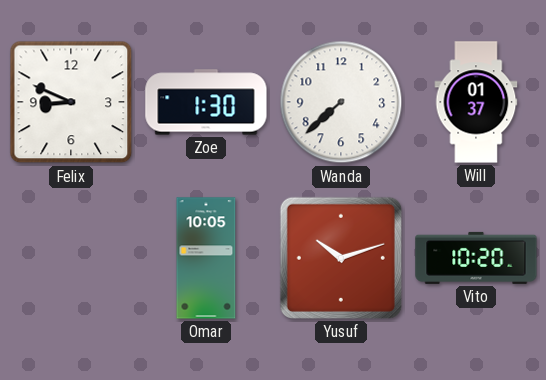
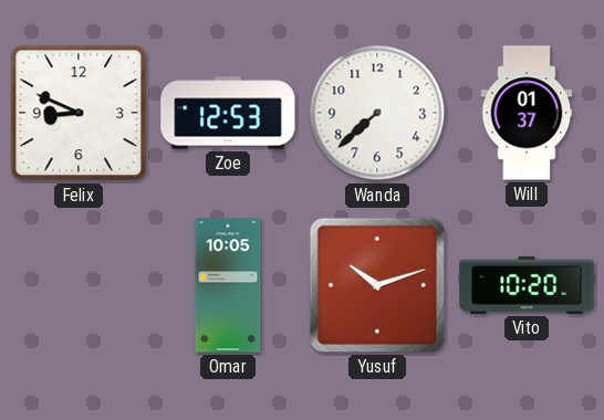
Zoe: 1:30 -> 12:53 (228, 113)
